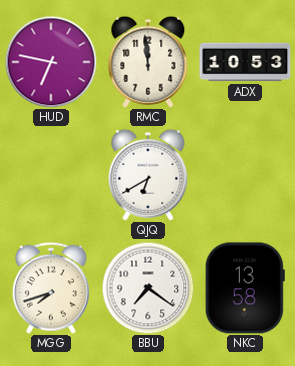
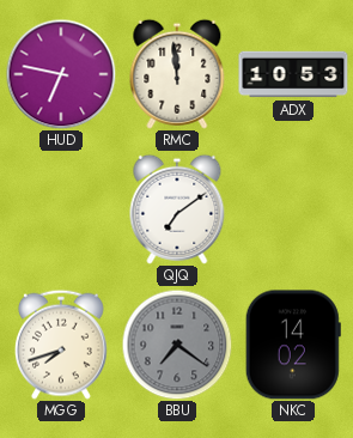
QJQ: 6:40 -> 7:09 (177, 209)
BBU dial: white -> grey (177, 345)
NKC: 13:58 -> 14:02 (293, 345)
